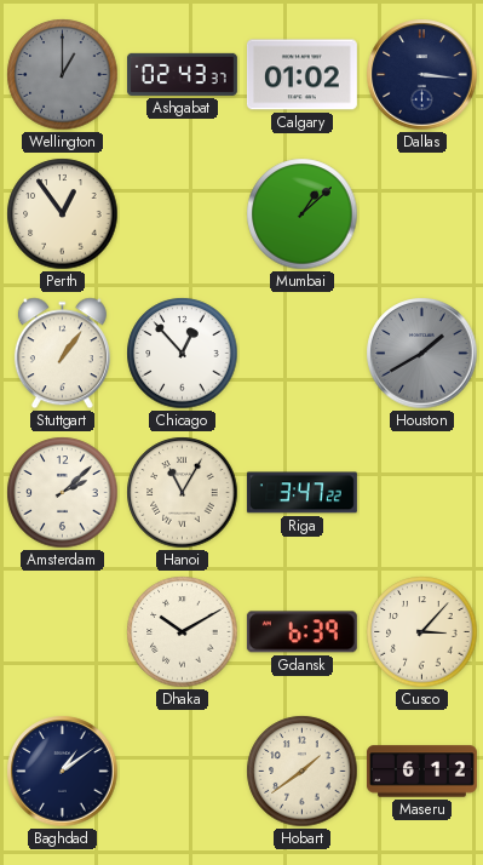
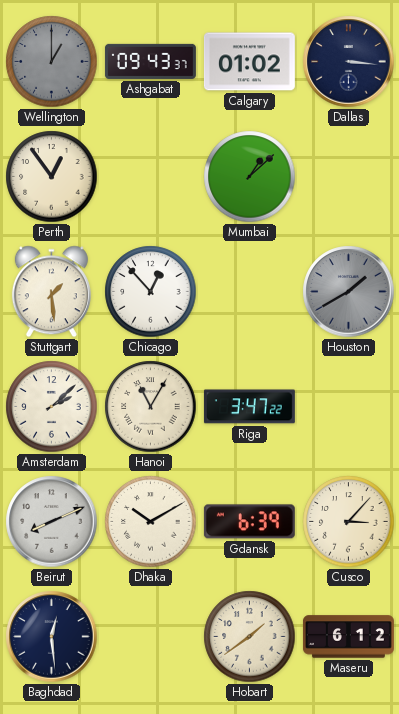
Ashgabat: 02:43 -> 09:43 (150, 61)
Stuttgart: 1:06 -> 1:29 (51, 292)
Beirut: none -> 8:11 (52, 522)
Baghdad: 1:09 -> 12:29 (52, 637)
